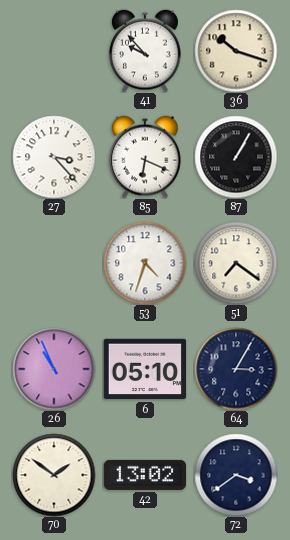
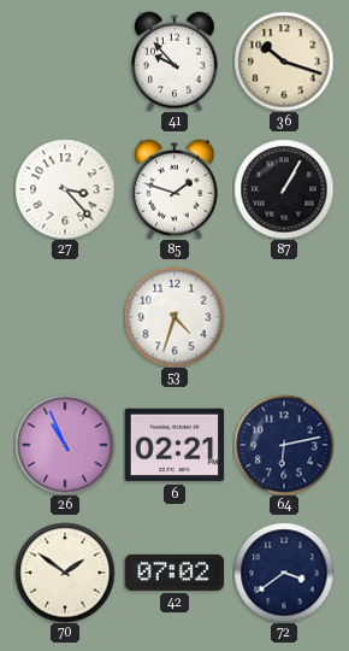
85: 6:19 -> 1:48 (176, 189)
51: 7:21 -> none (236, 263)
6: 05:10 -> 02:21 (174, 445)
64: 3:05 -> 6:13 (284, 445)
42: 13:02 -> 07:02 (174, 573)
